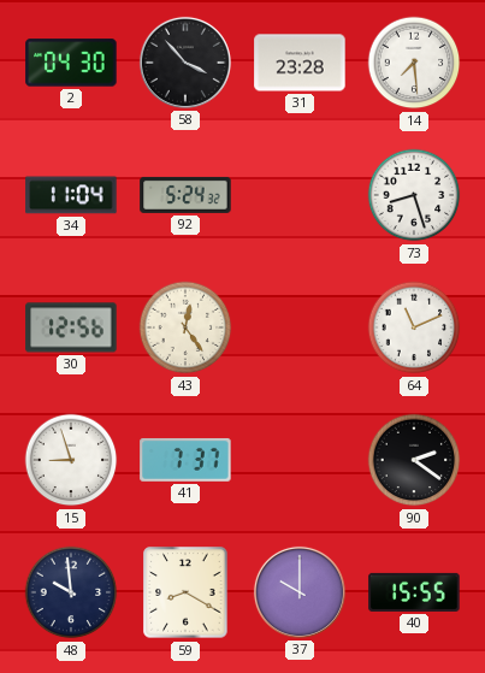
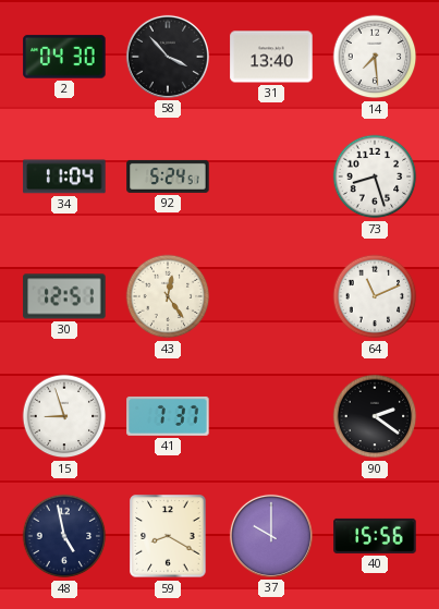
31: 23:28 -> 13:40 (271, 57)
92: 5:24:32 -> 5:24:51 (168, 176)
30: 12:56 -> 12:51 (64, 296)
48: 9:59 -> 4:58 (64, 536)
40: 15:55 -> 15:56 (375, 536)
